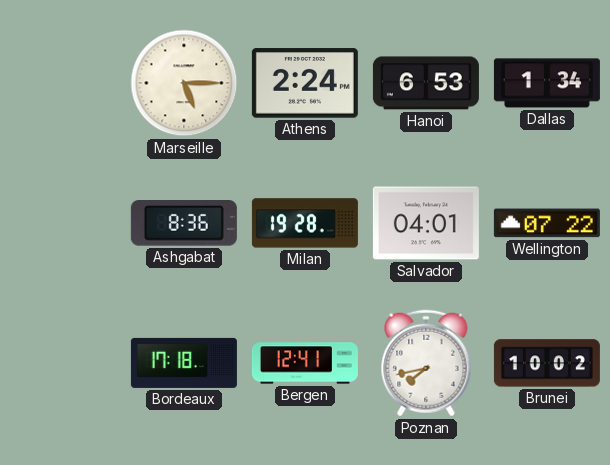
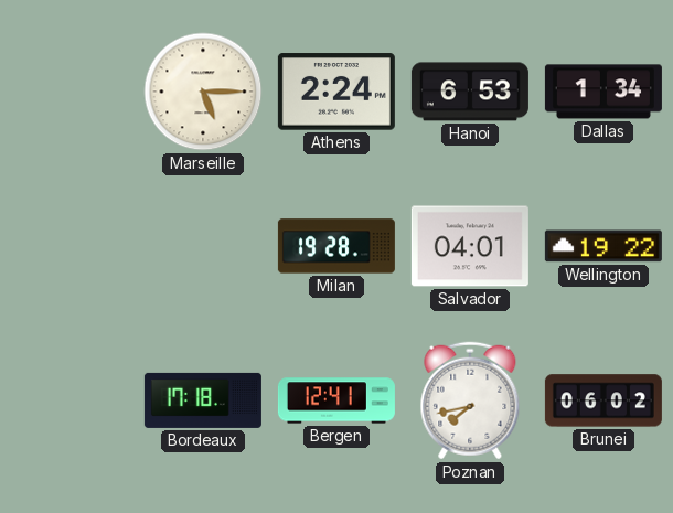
Ashgabat: 8:36 -> none (184, 224)
Wellington: 07:22 -> 19:22 (603, 246)
Brunei: 10:02 -> 06:02 (603, 400)
